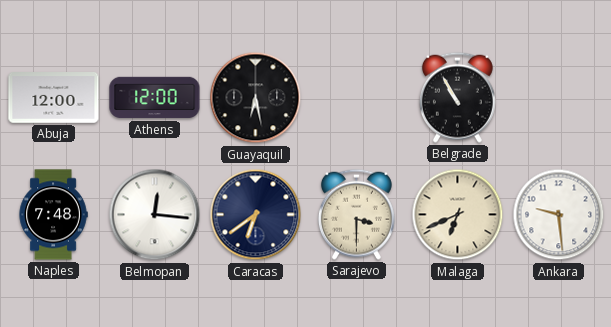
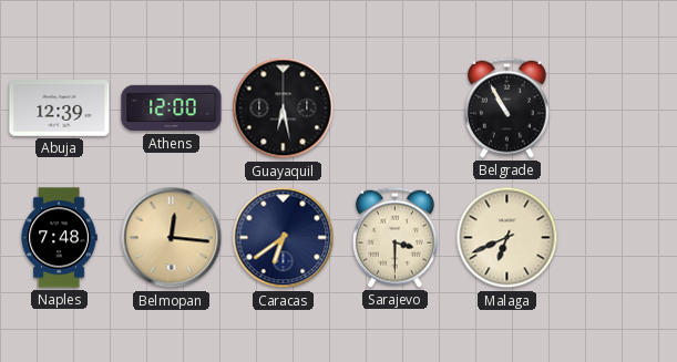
Abuja: 12:00 -> 12:39 (60, 108)
Belmopan dial: white -> champagne (172, 238)
Ankara: 9:29 -> none (559, 215)
